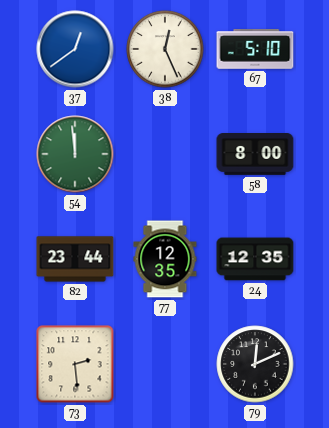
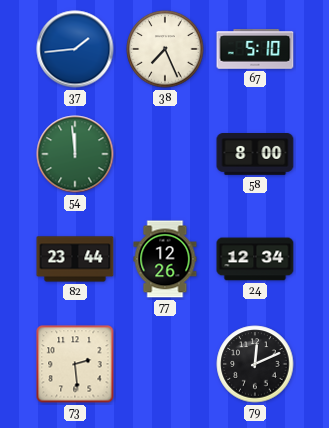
37: 12:39 -> 1:44 (75, 49)
38: 12:26 -> 7:26 (165, 49)
77: 12:35 -> 12:26 (165, 259)
24: 12:35 -> 12:34 (255, 259)
